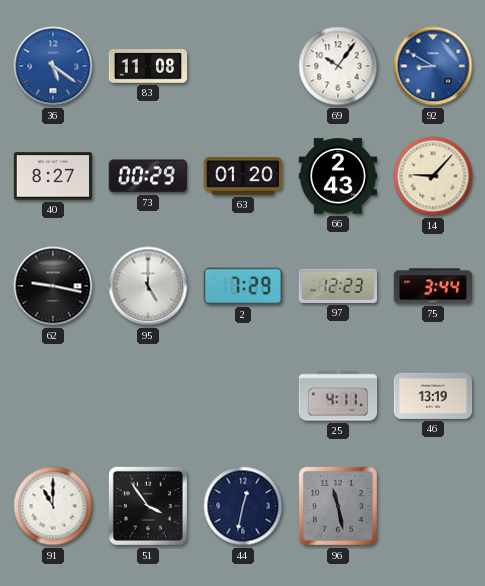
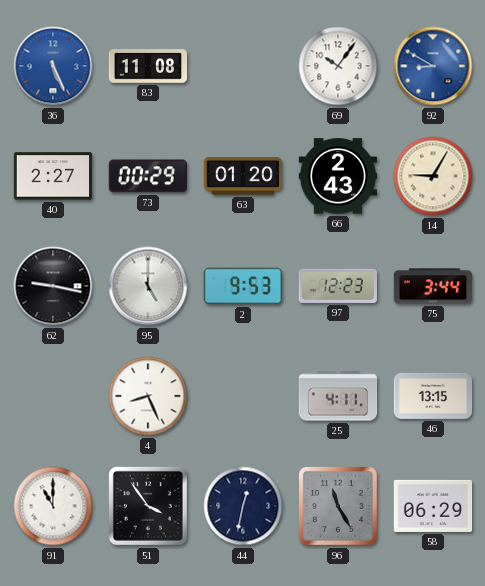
36: 5:21 -> 5:26 (53, 66)
40: 8:27 -> 2:27 (53, 176)
14: 9:07 -> 9:05 (433, 176)
2: 7:29 -> 9:53 (242, 286)
4: none -> 8:26 (148, 396)
46: 13:19 -> 13:15 (433, 396)
96: 11:28 -> 11:25 (339, 507)
58: none -> 06:29 (433, 506)
